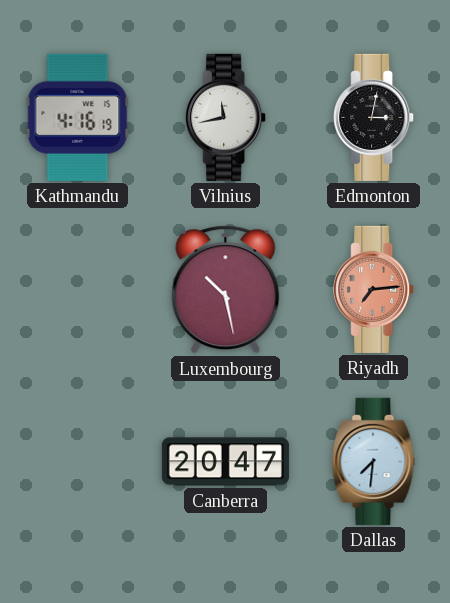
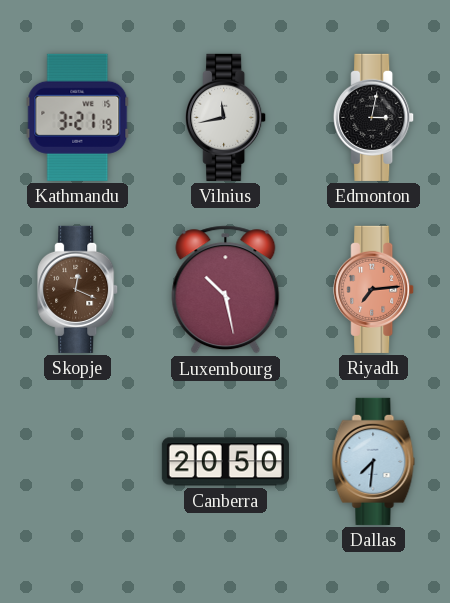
Kathmandu: 4:16 -> 3:21 (78, 117)
Skopje: none -> 12:19 (78, 289)
Canberra: 20:47 -> 20:50 (225, 462)
